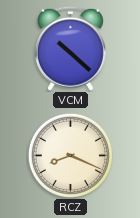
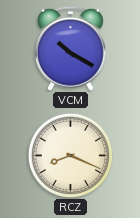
VCM: 10:22 -> 10:20 (70, 48)
